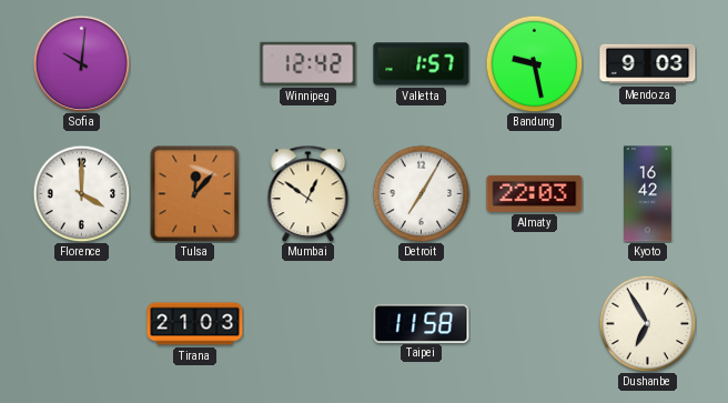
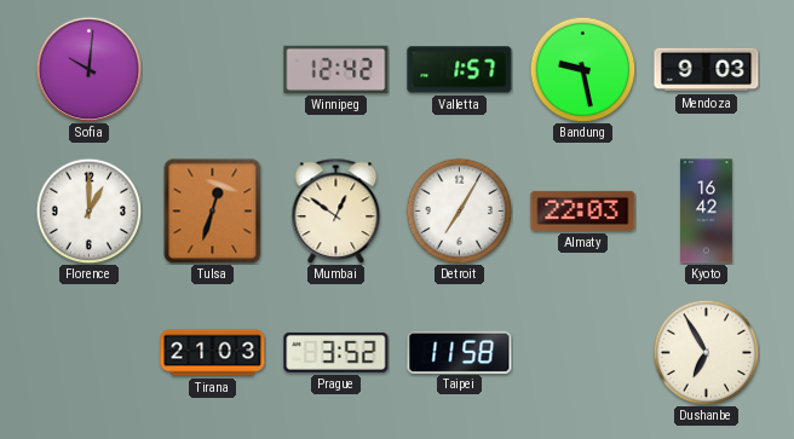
Florence: 4:00 -> 1:00 (88, 210)
Tulsa: 12:07 -> 12:33 (213, 210)
Prague: none -> 3:52 (336, 352)
